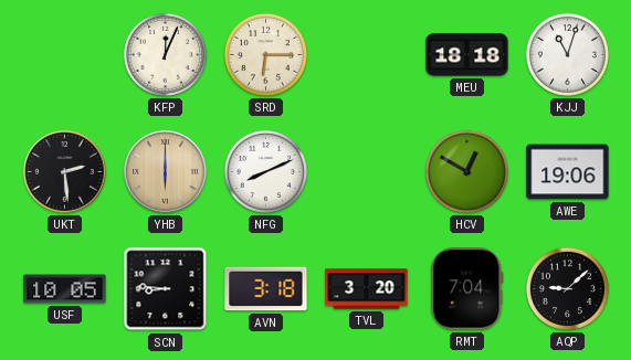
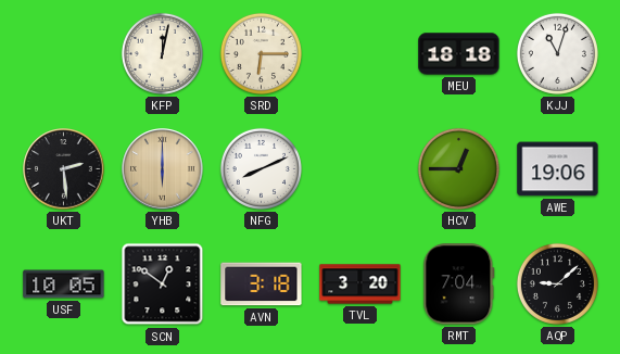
KFP: 12:04 -> 12:02 (162, 53)
HCV: 12:50 -> 12:45 (458, 168)
SCN: 8:46 -> 12:51 (163, 285)
